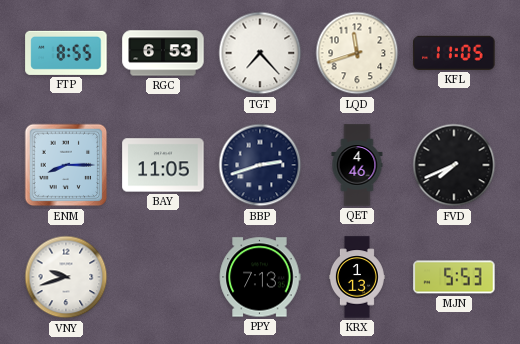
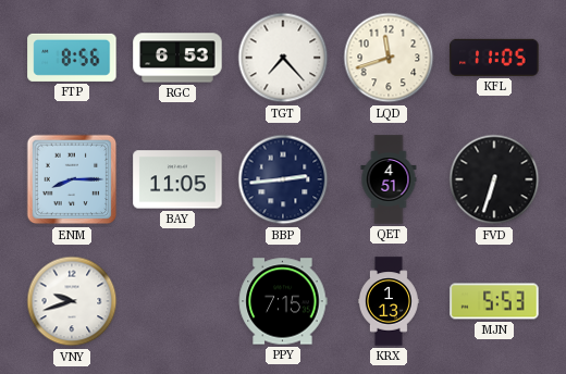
FTP: 8:55 -> 8:56 (72, 58)
BBP: 2:42 -> 2:44 (283, 179)
QET: 4:46 -> 4:51 (389, 179)
FVD: 7:41 -> 6:33 (494, 179)
PPY: 7:13 -> 7:15 (283, 301)
